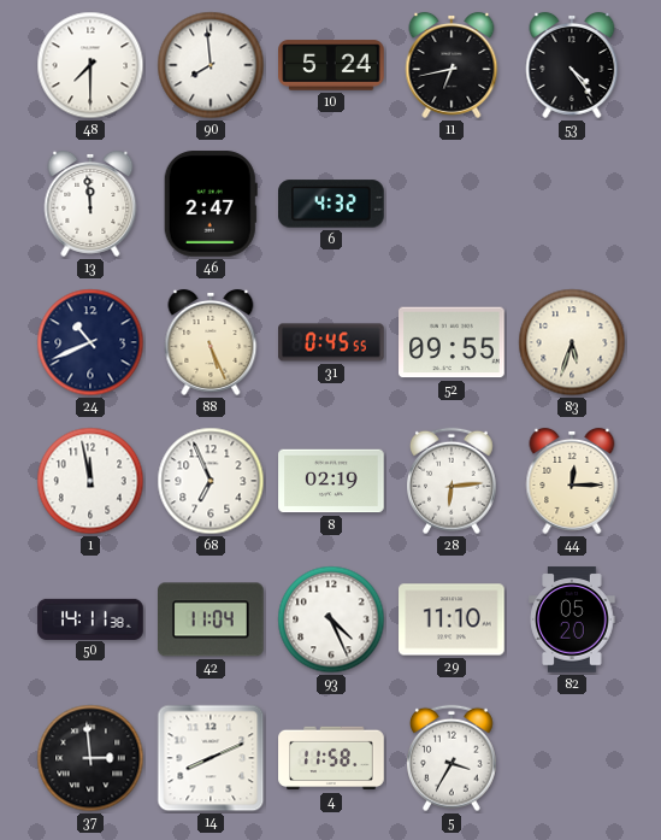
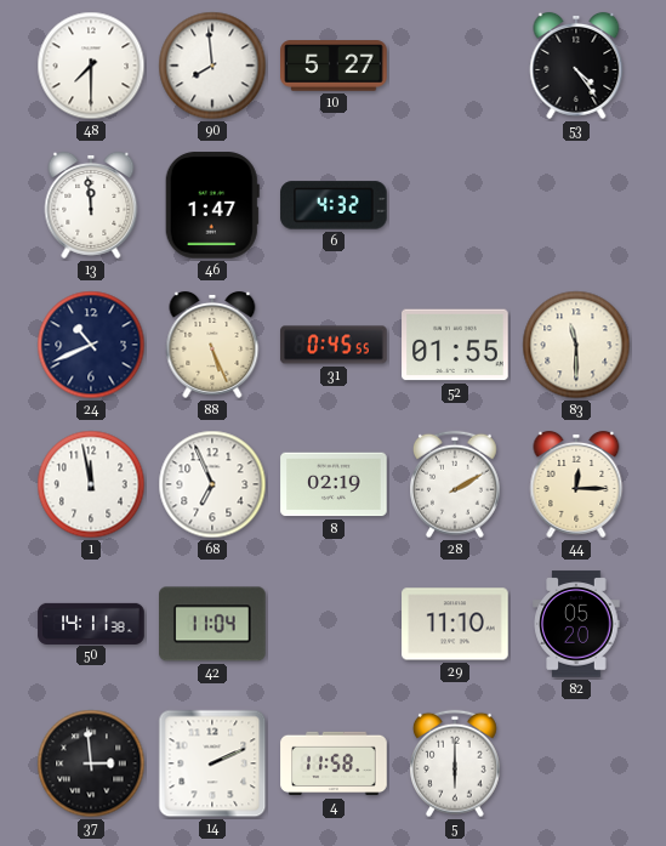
10: 5:24 -> 5:27 (334, 66)
11: 6:43 -> none (452, 65)
46: 2:47 -> 1:47 (212, 205)
52: 09:55 -> 01:55 (455, 345)
83: 5:33 -> 11:30 (576, 345)
28: 6:14 -> 2:10 (456, 484)
93: 4:26 -> none (331, 619)
14: 8:11 -> 2:11 (212, 763)
5: 3:35 -> 6:00 (456, 763)
